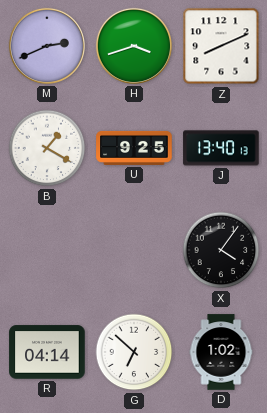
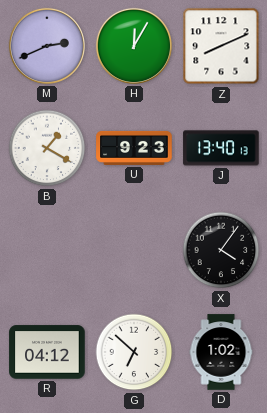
H: 3:42 -> 12:05 (134, 46)
U: 9:25 -> 9:23 (134, 148)
R: 04:14 -> 04:12 (47, 352)
